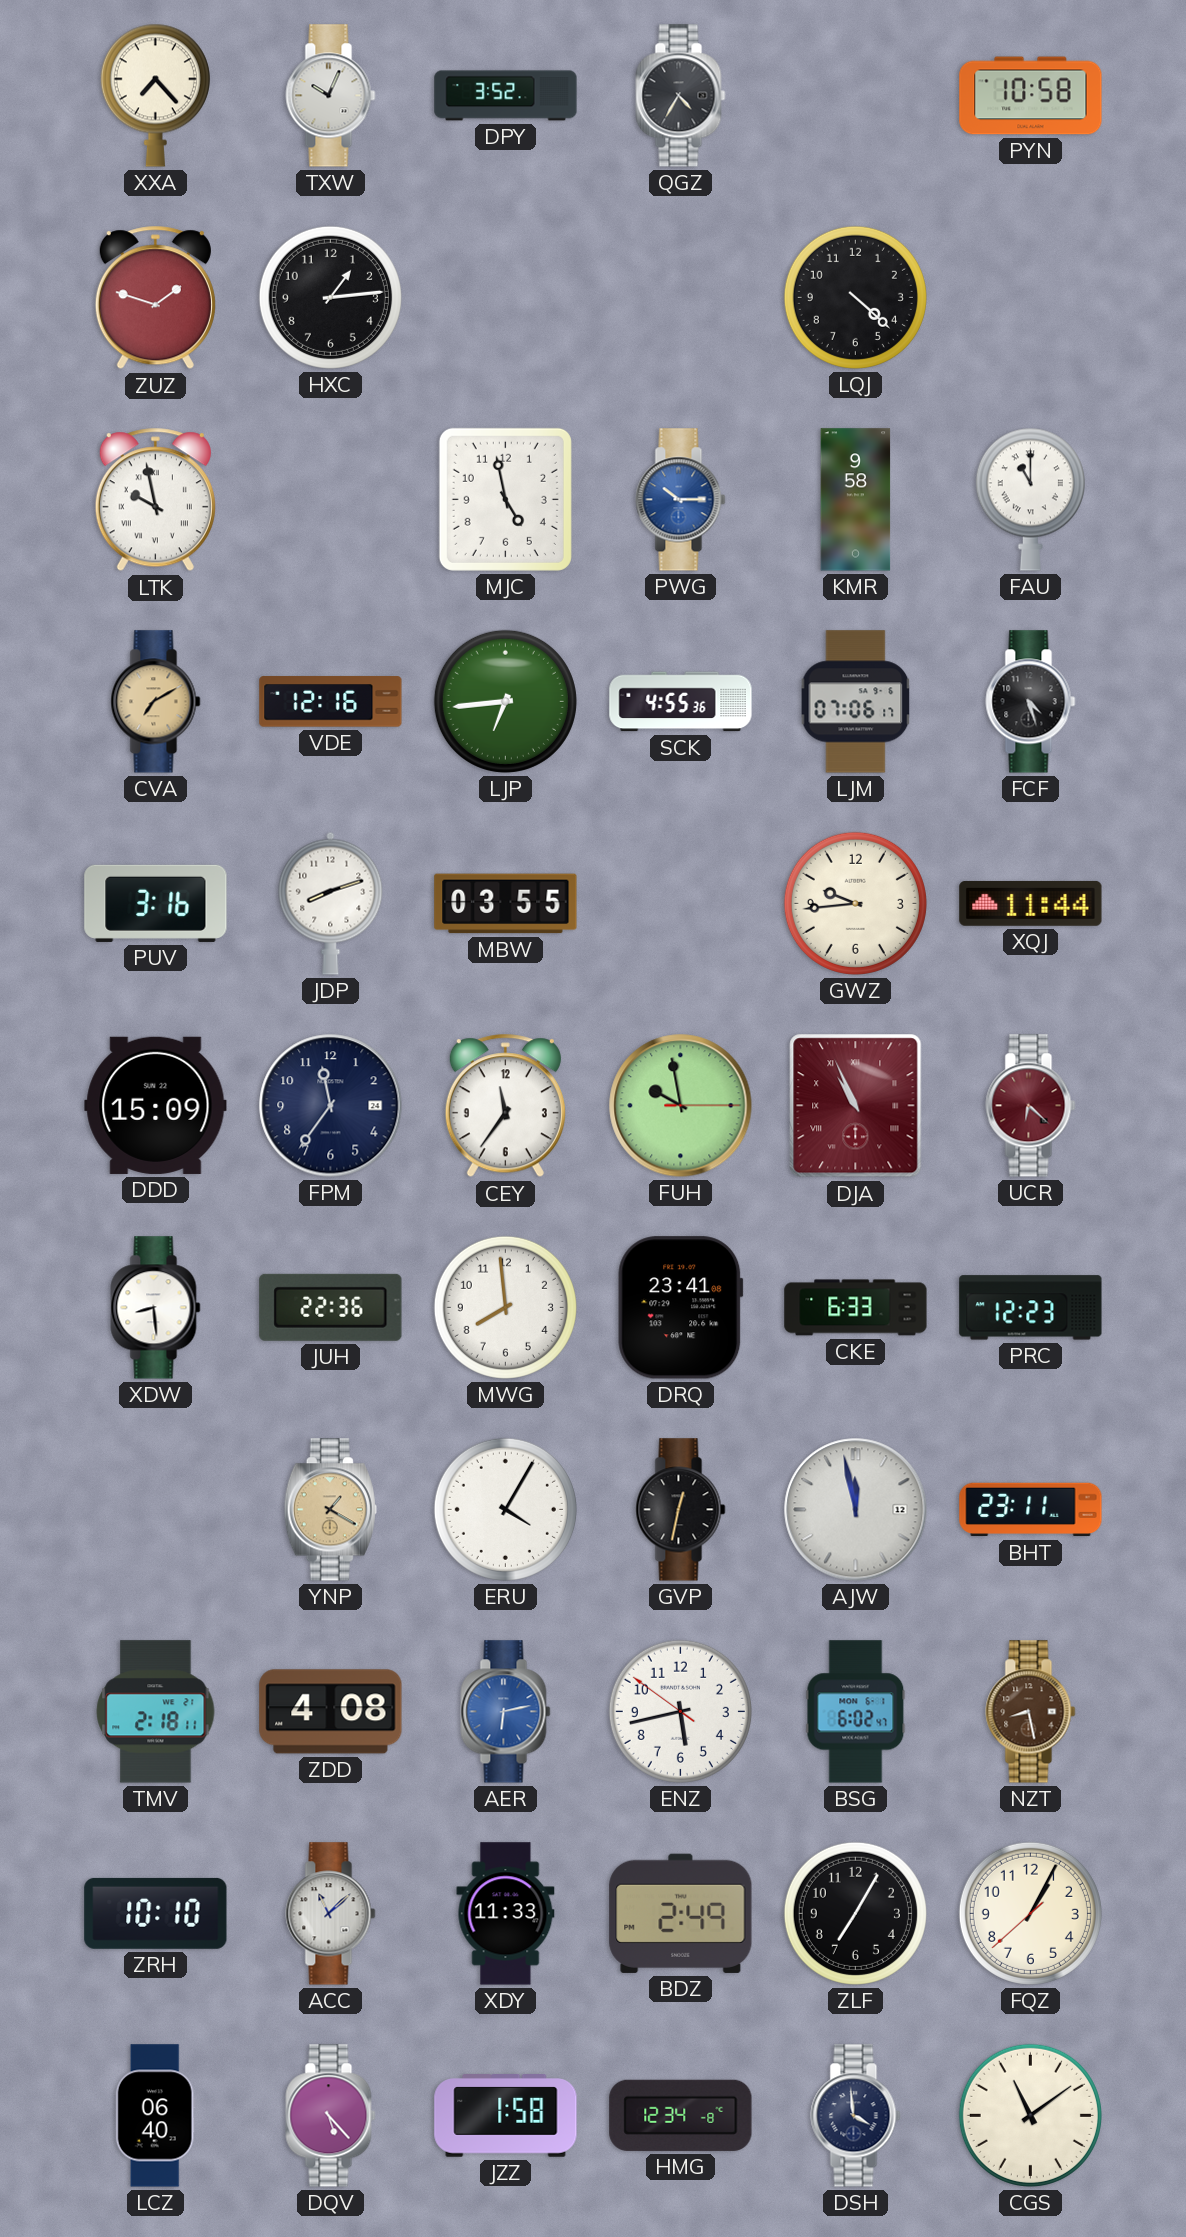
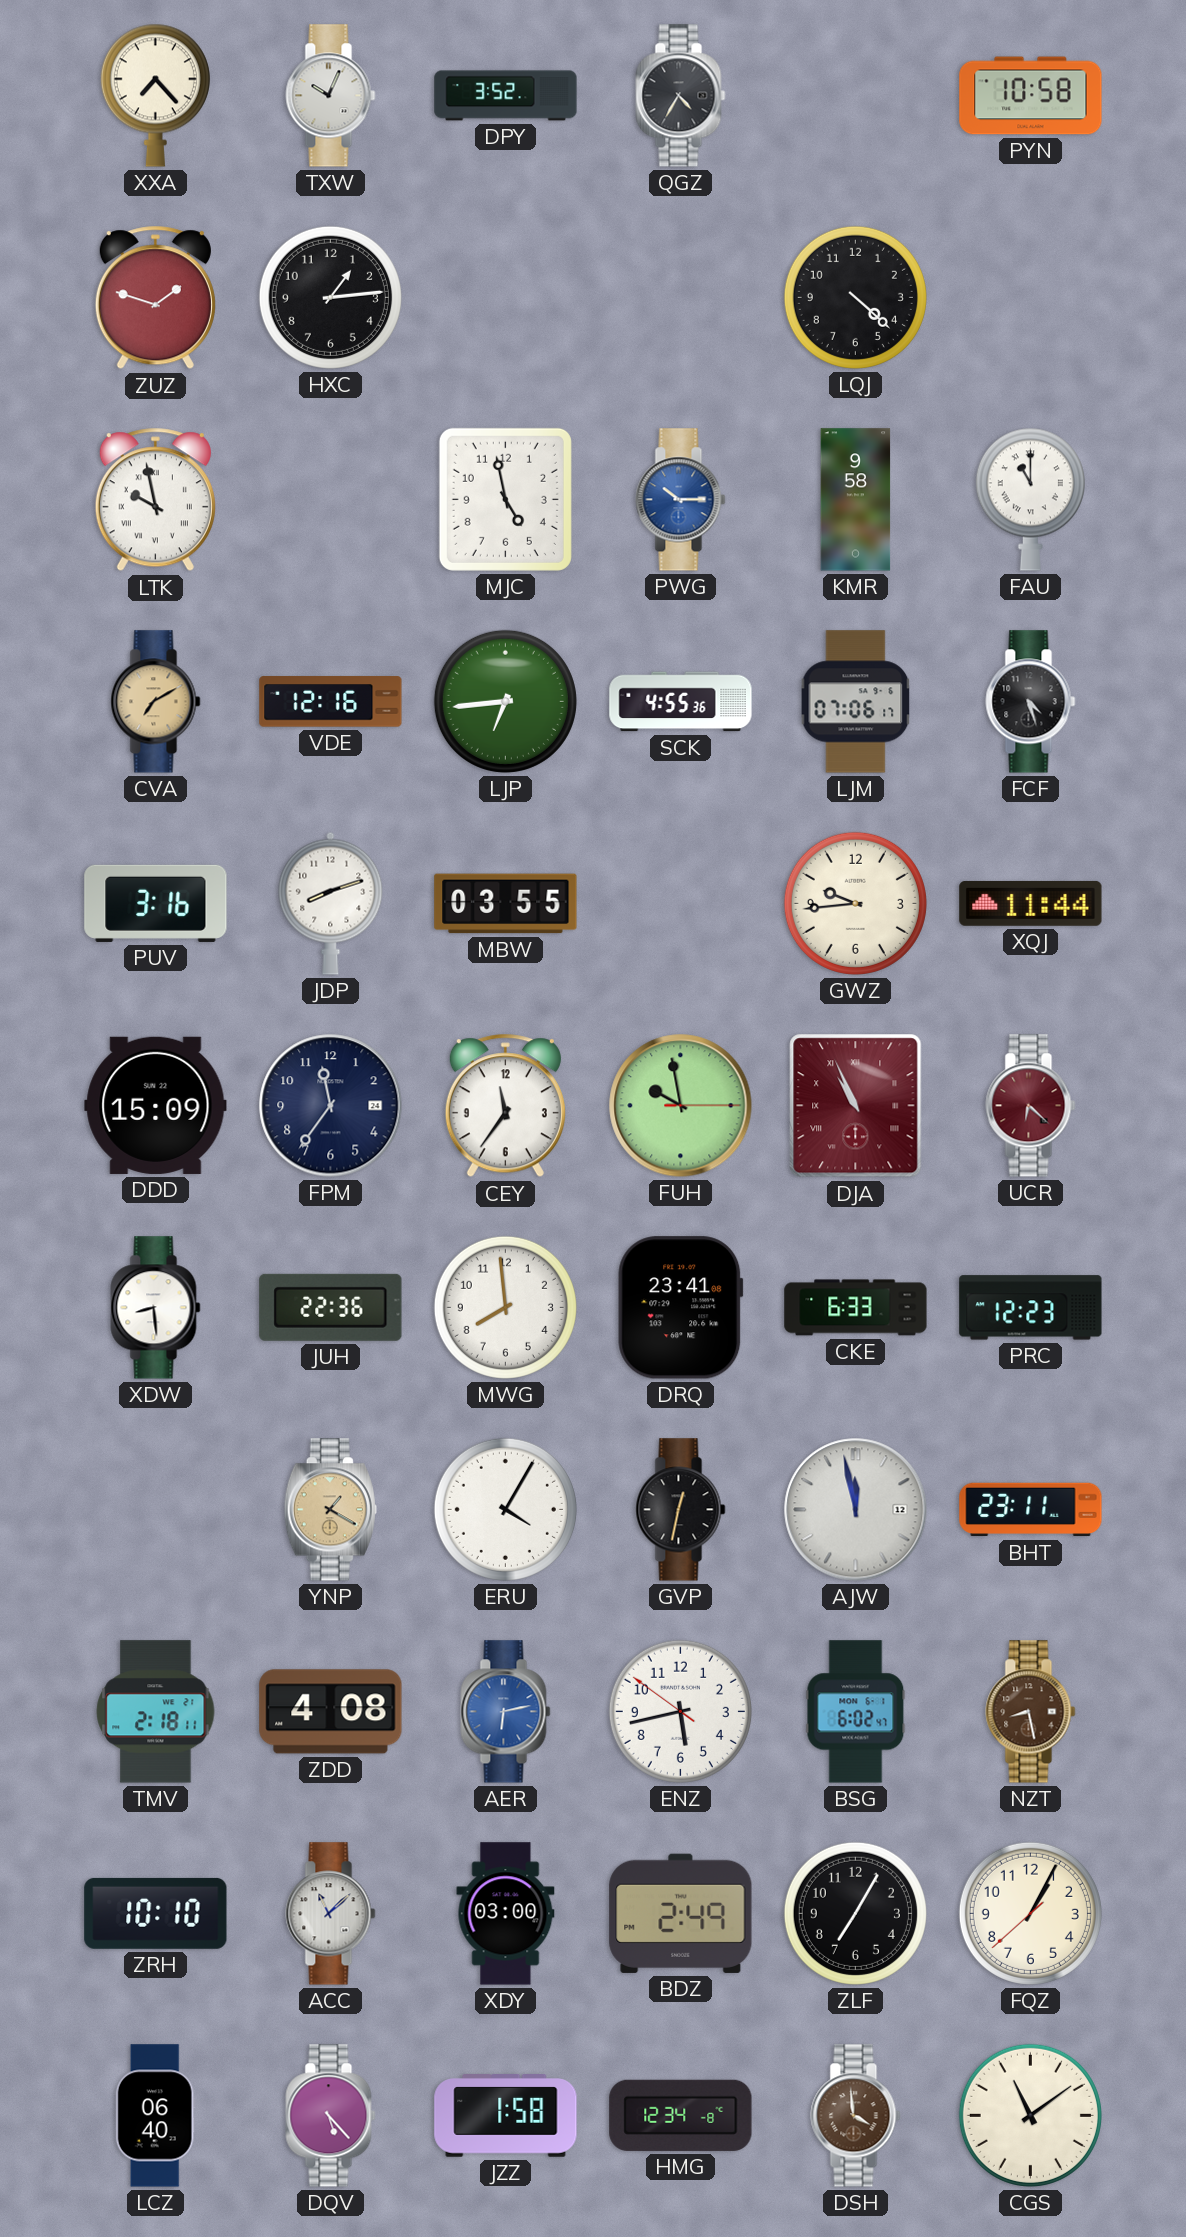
XDY: 11:33 -> 03:00 (506, 1914)
DSH dial: navy -> brown (856, 2116)
